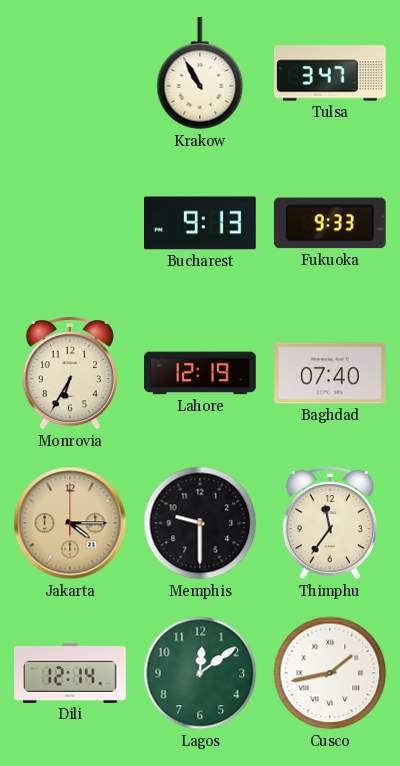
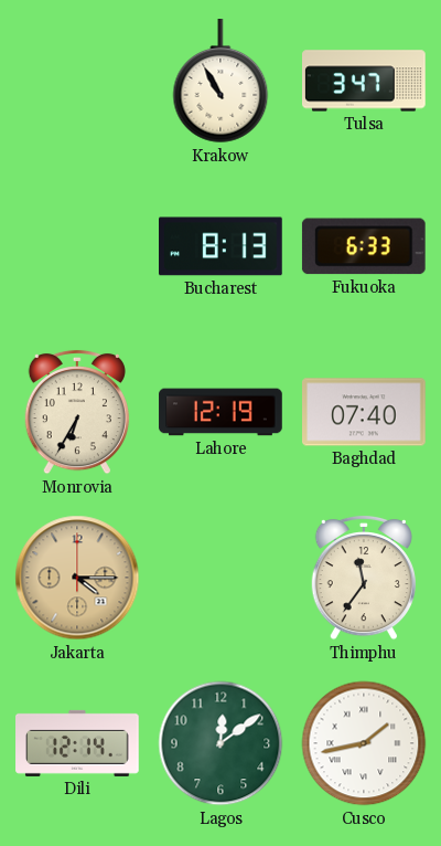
Bucharest: 9:13 -> 8:13 (222, 246)
Fukuoka: 9:33 -> 6:33 (364, 246)
Memphis: 9:30 -> none (200, 523)
